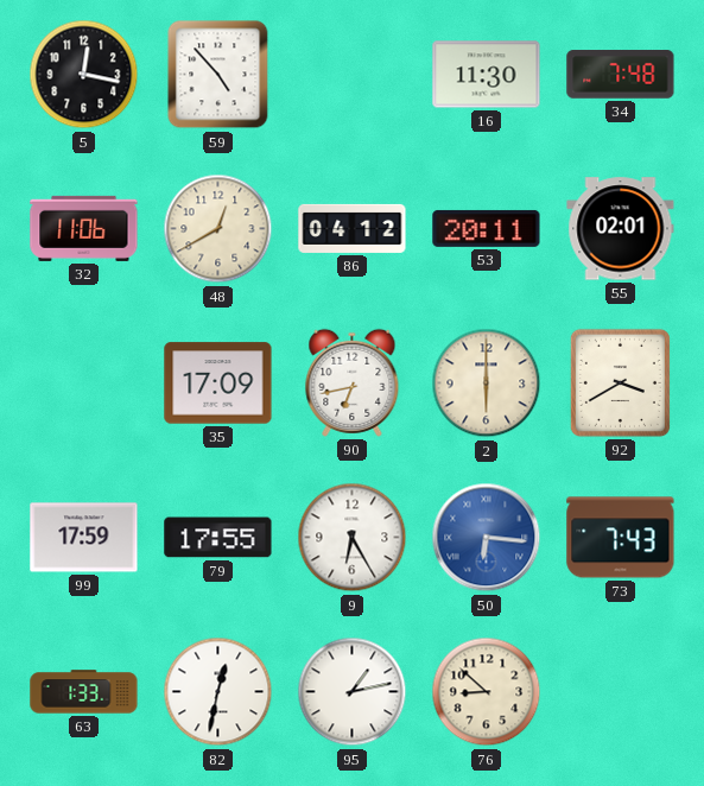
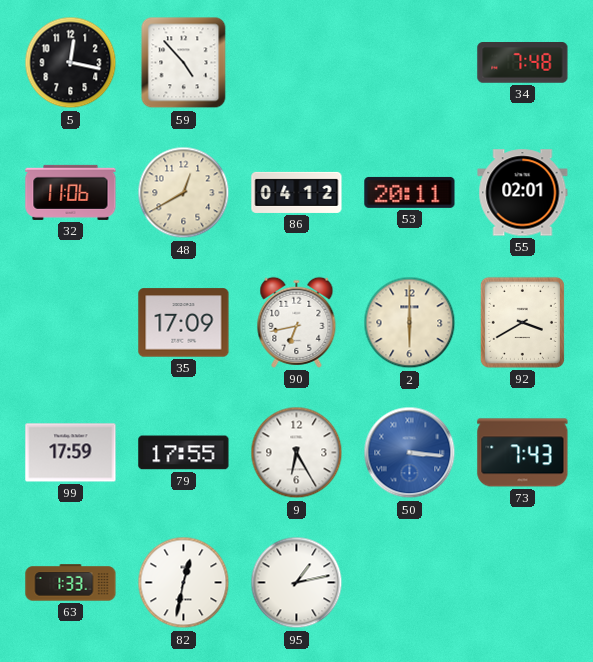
16: 11:30 -> none (487, 75)
50: 6:16 -> 3:16 (410, 453)
76: 8:52 -> none (487, 692)
